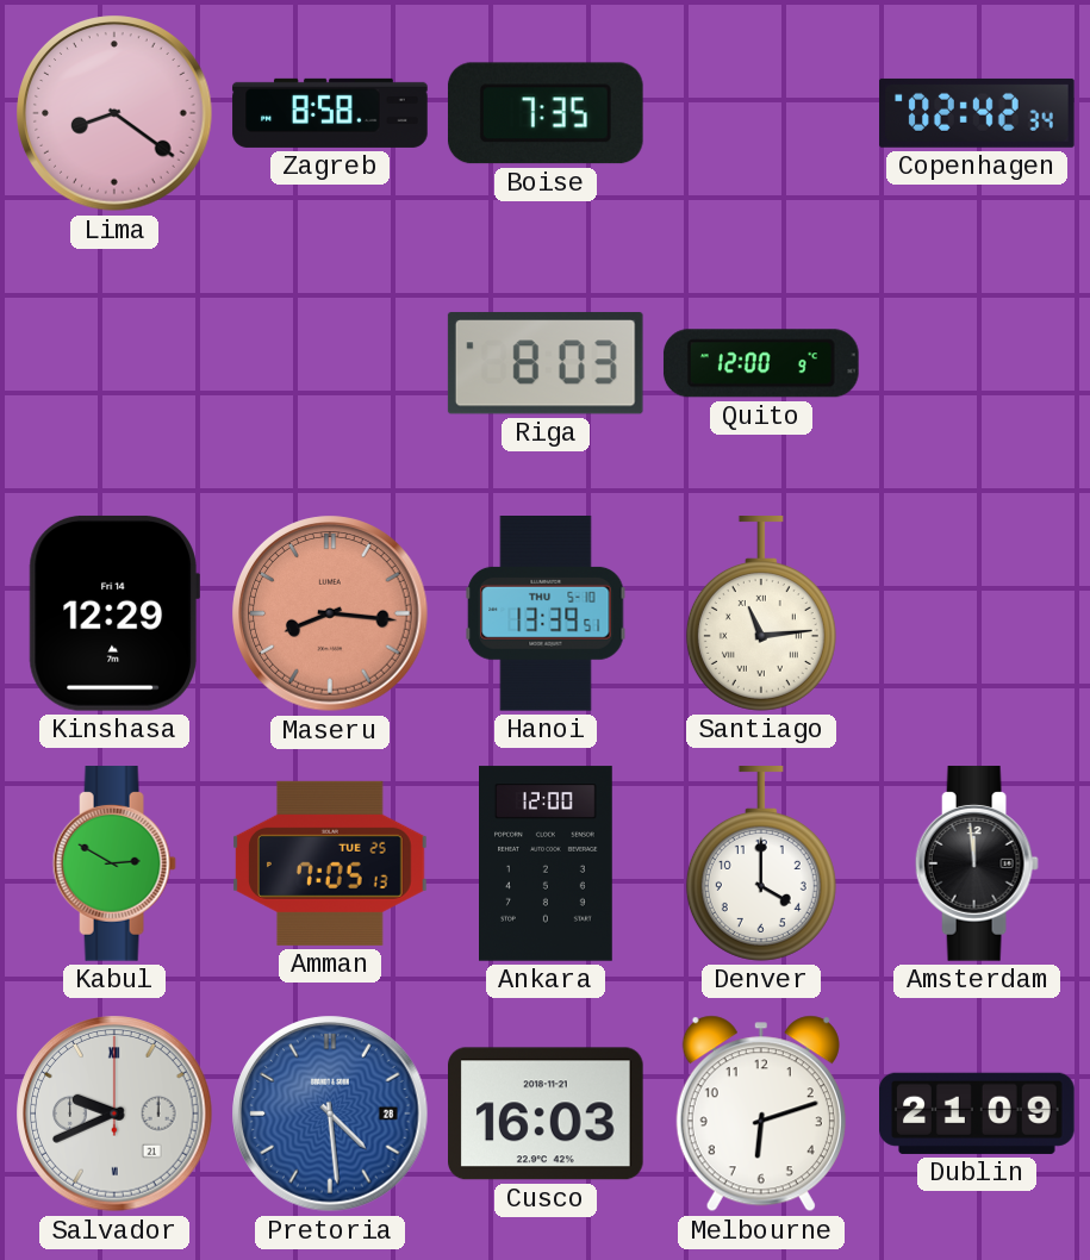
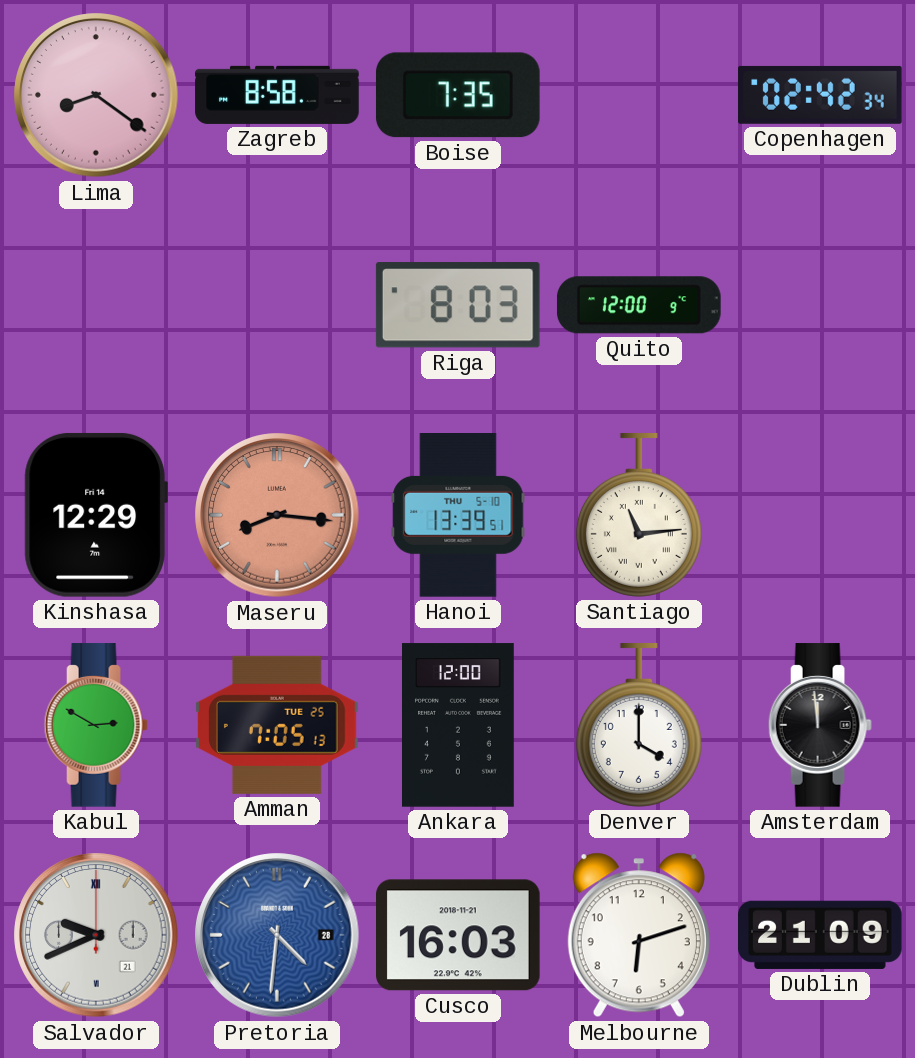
Pretoria: 4:29 -> 4:31 (277, 935)
